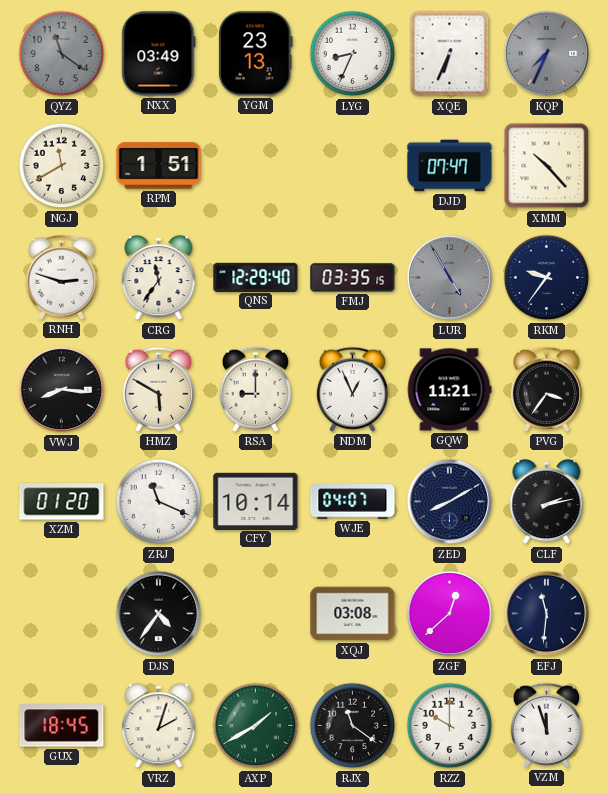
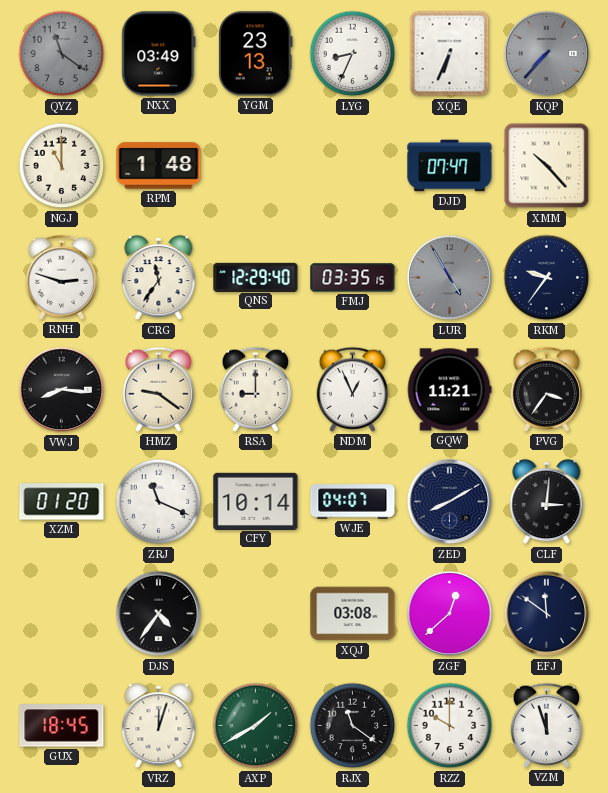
KQP: 7:34 -> 7:37 (547, 54)
NGJ: 11:40 -> 11:00 (62, 166)
RPM: 1:51 -> 1:48 (159, 166)
HMZ: 5:50 -> 9:21 (158, 389)
CLF: 2:13 -> 3:01 (547, 502)
EFJ: 11:31 -> 11:51 (547, 614)
VRZ: 2:03 -> 12:03 (159, 726)
